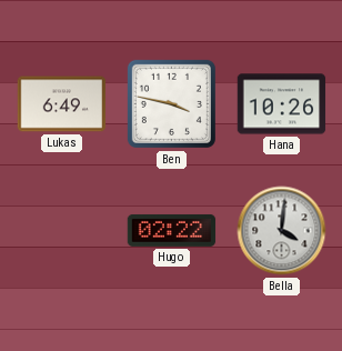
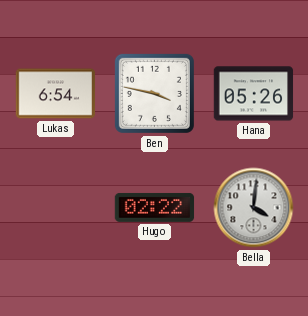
Lukas: 6:49 -> 6:54 (56, 94)
Hana: 10:26 -> 05:26 (254, 94)
